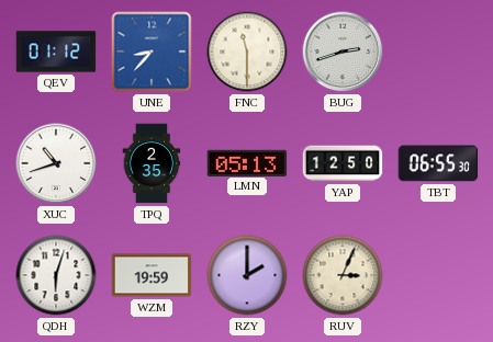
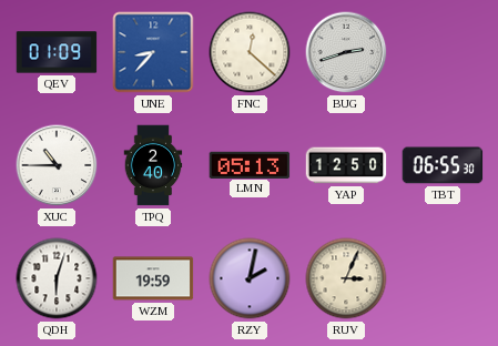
QEV: 01:12 -> 01:09 (57, 52)
FNC: 11:30 -> 12:22 (250, 52)
XUC: 10:42 -> 10:45 (57, 165)
TPQ: 2:35 -> 2:40 (153, 165)
RZY: 2:00 -> 2:02 (250, 278)
